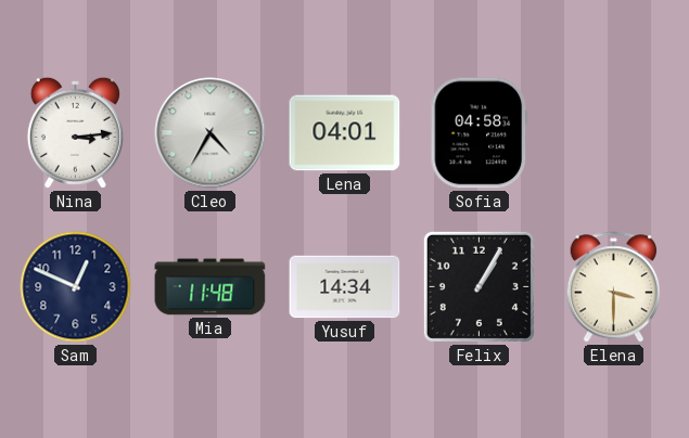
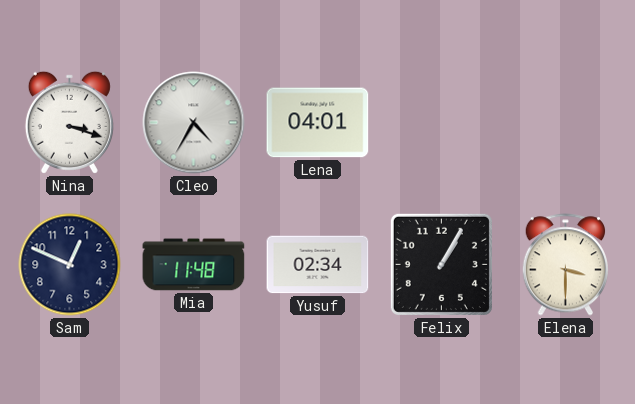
Nina: 3:14 -> 3:18 (69, 122)
Sofia: 04:58 -> none (480, 133)
Yusuf: 14:34 -> 02:34 (318, 265)
